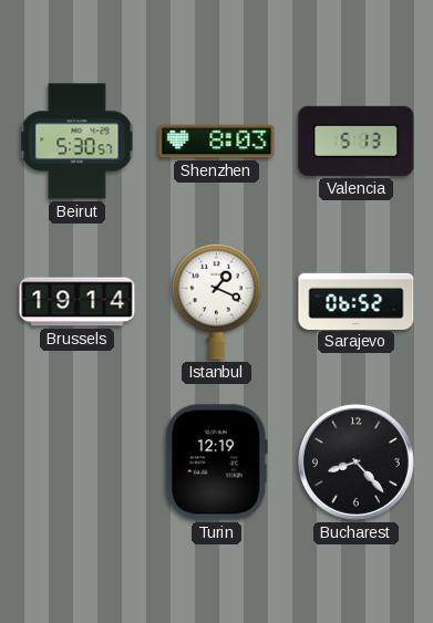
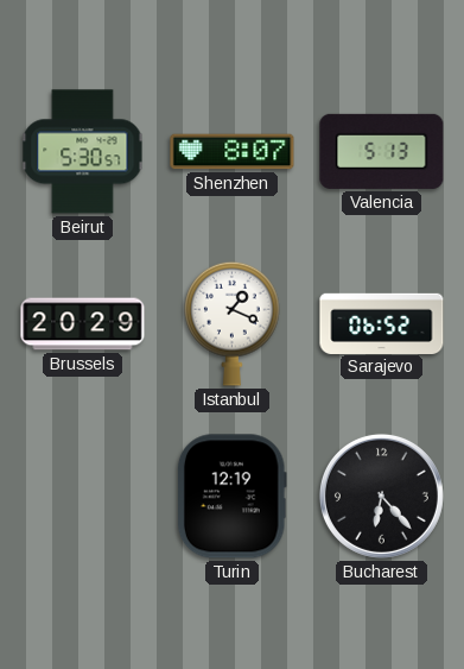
Shenzhen: 8:03 -> 8:07 (233, 152)
Brussels: 19:14 -> 20:29 (83, 324)
Bucharest: 8:23 -> 6:23 (381, 496)
